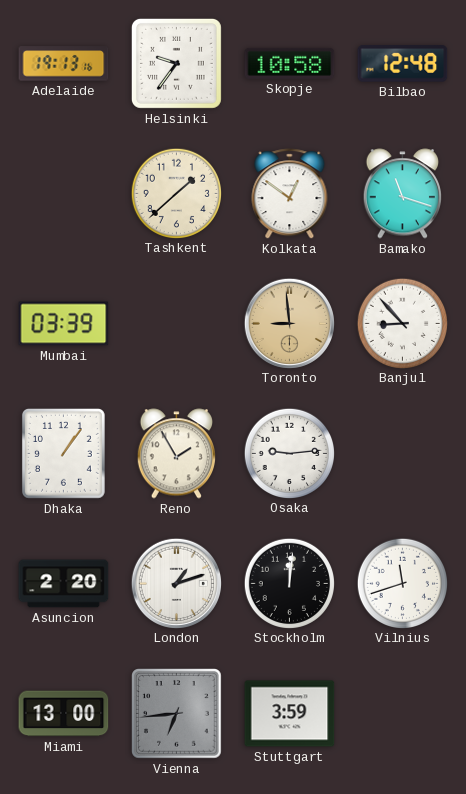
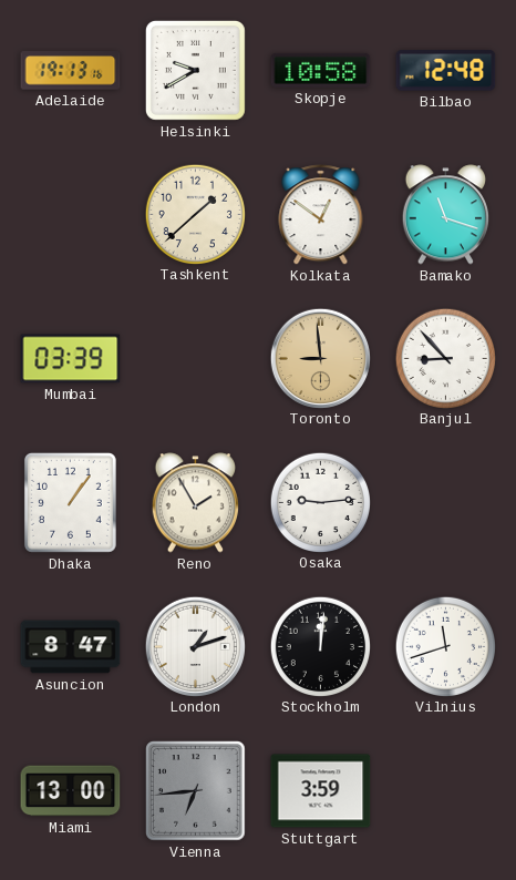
Helsinki: 9:36 -> 9:40 (195, 70)
Asuncion: 2:20 -> 8:47 (71, 647)
